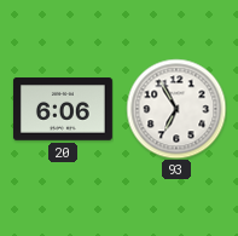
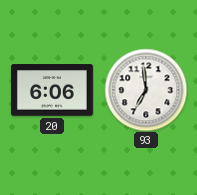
93: 6:55 -> 6:59 (146, 90)
